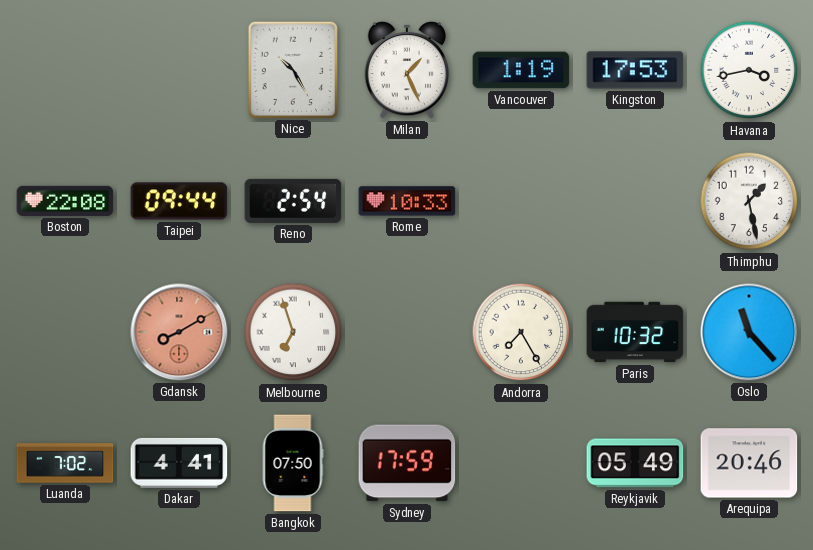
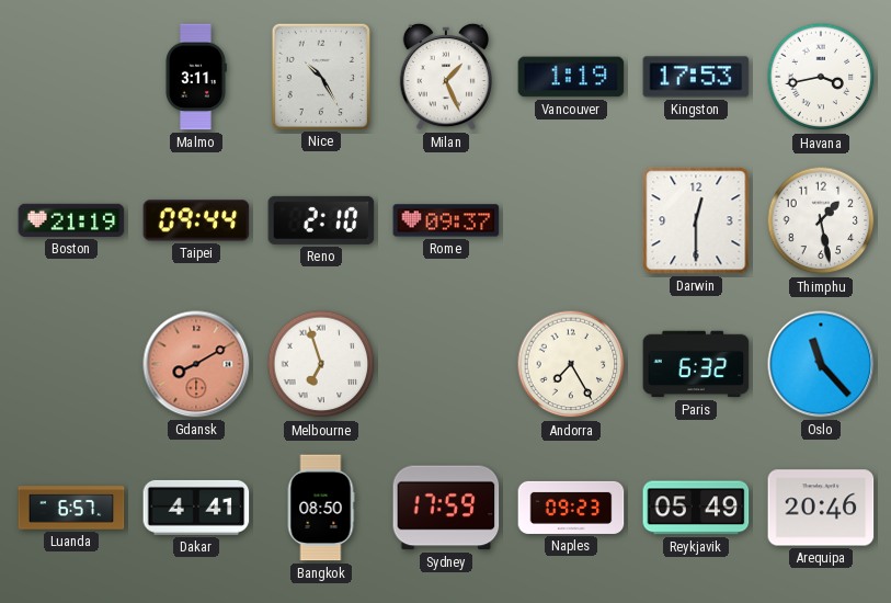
Malmo: none -> 3:11 (196, 77)
Boston: 22:08 -> 21:19 (71, 220)
Reno: 2:54 -> 2:10 (321, 220)
Rome: 10:33 -> 09:37 (446, 220)
Darwin: none -> 12:30 (696, 220)
Paris: 10:32 -> 6:32 (696, 364)
Luanda: 7:02 -> 6:57 (71, 508)
Bangkok: 07:50 -> 08:50 (321, 508)
Naples: none -> 09:23 (571, 508)
